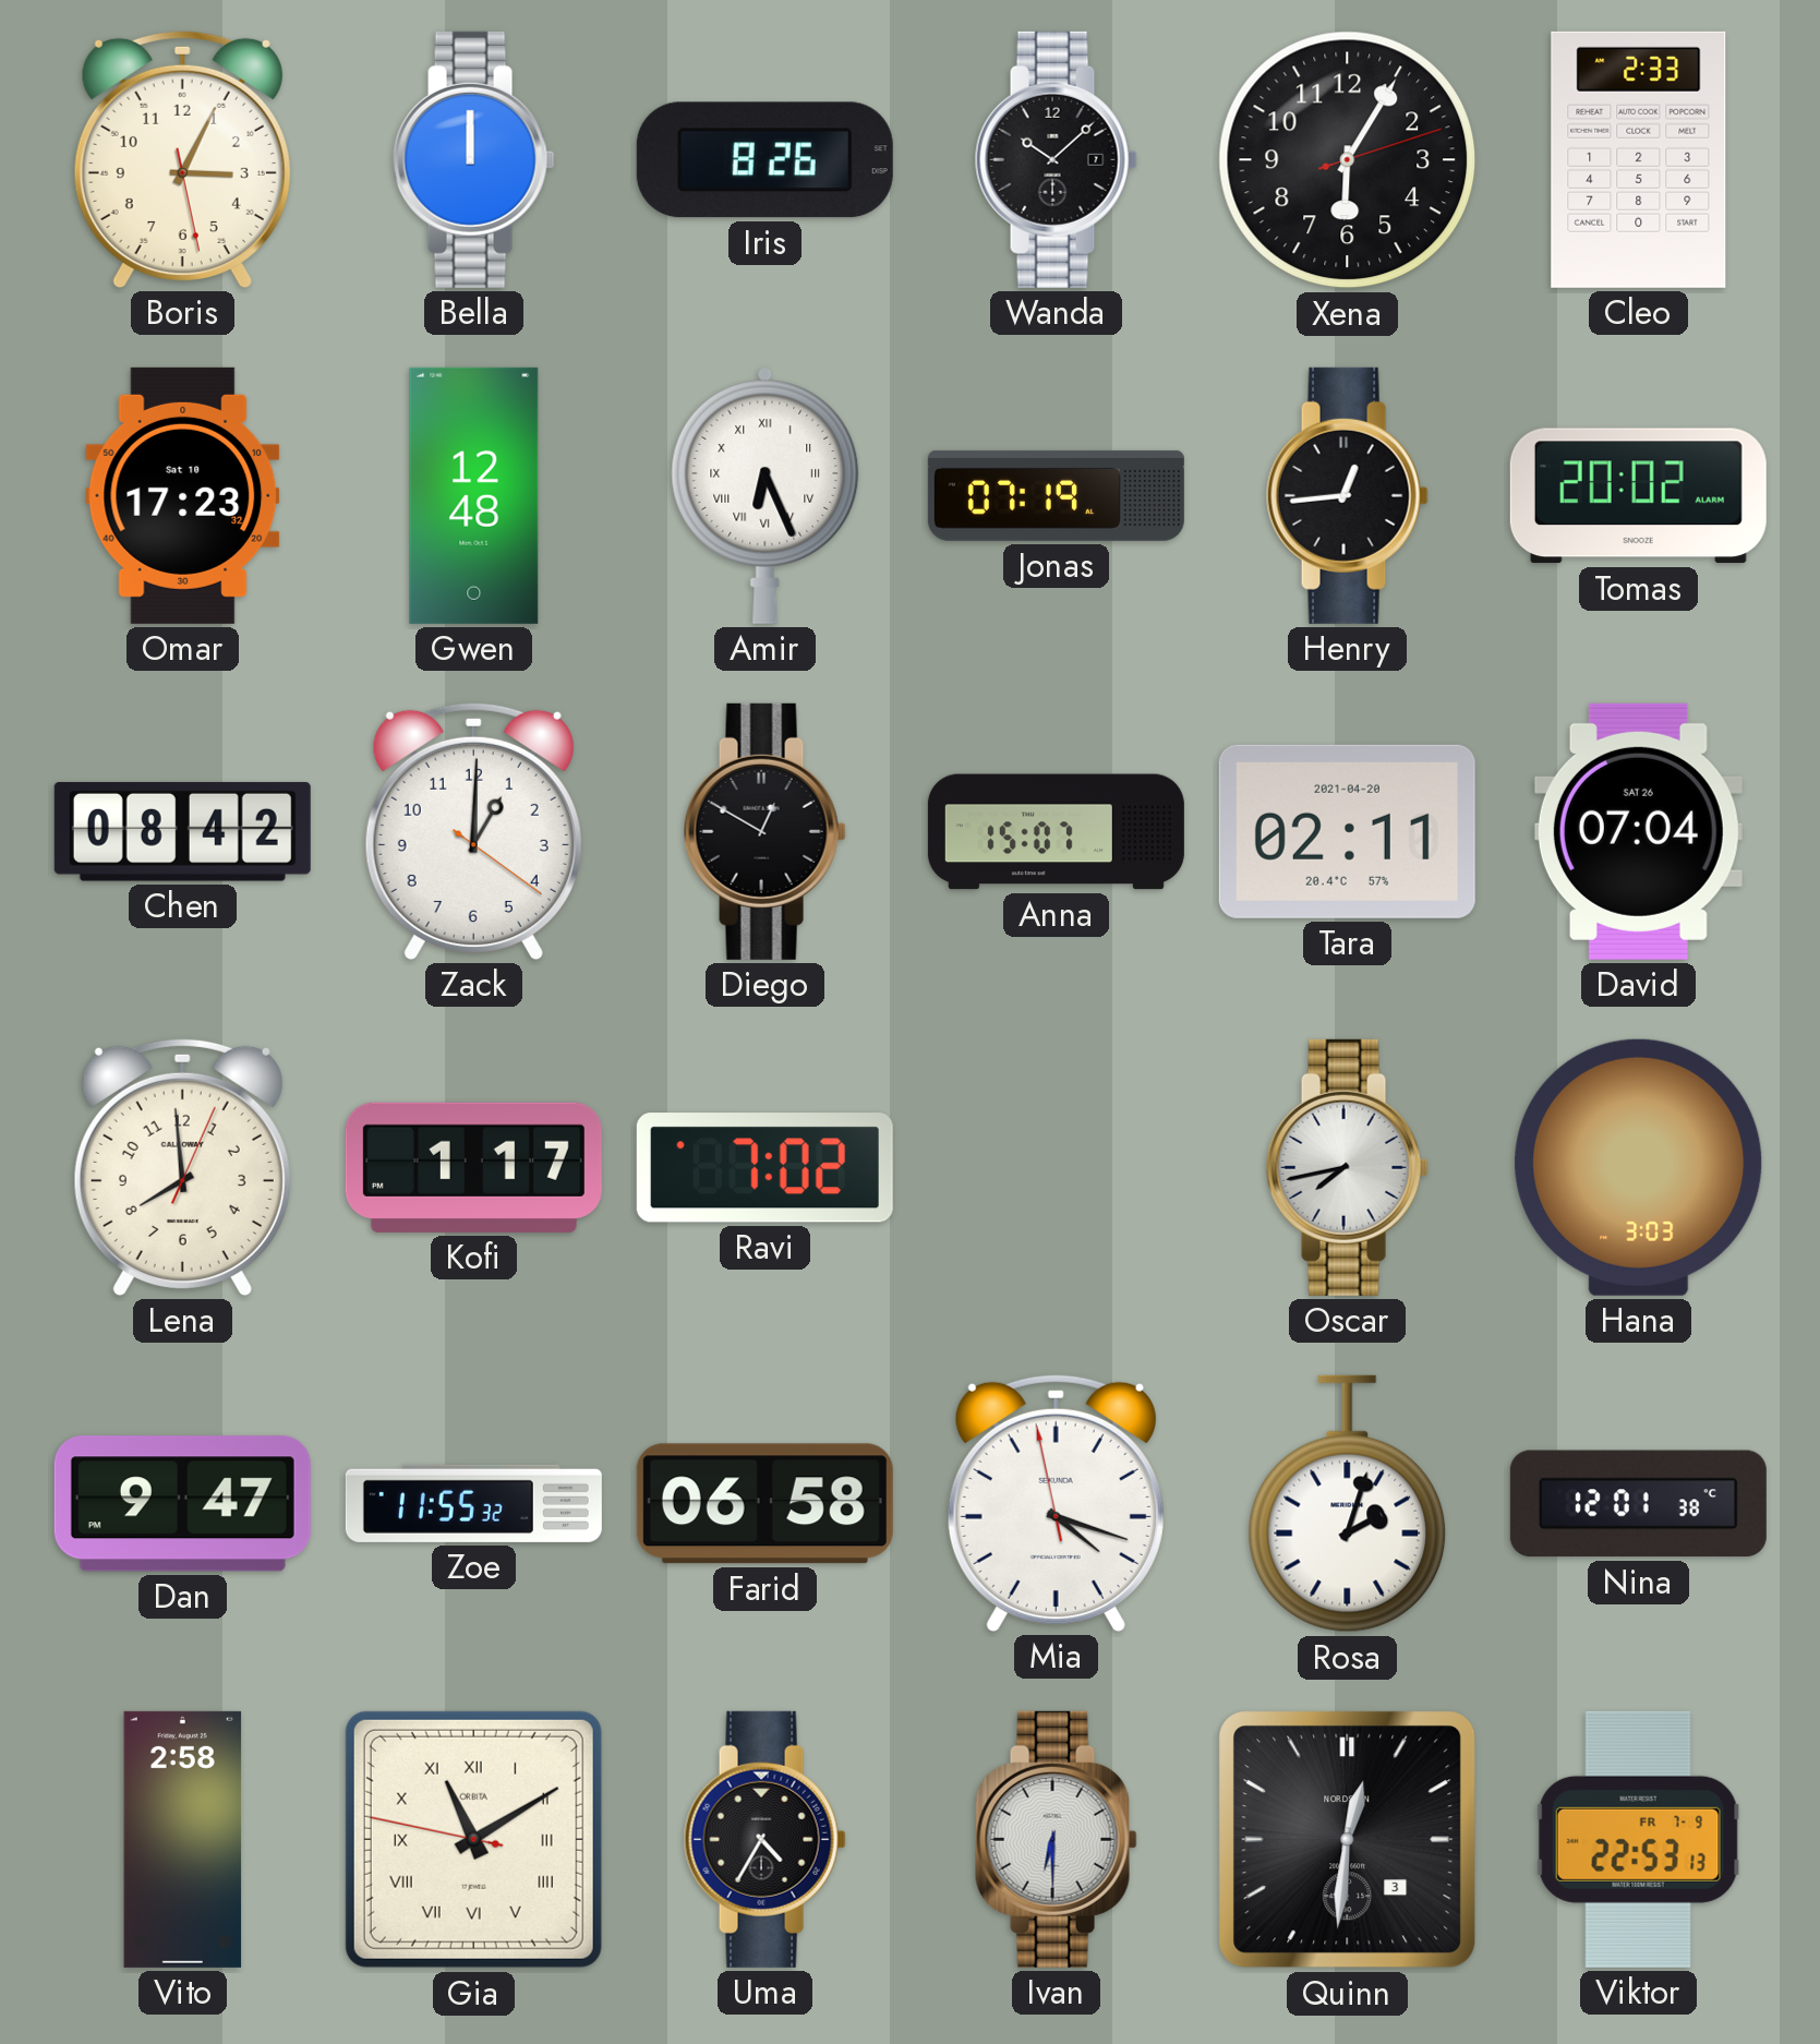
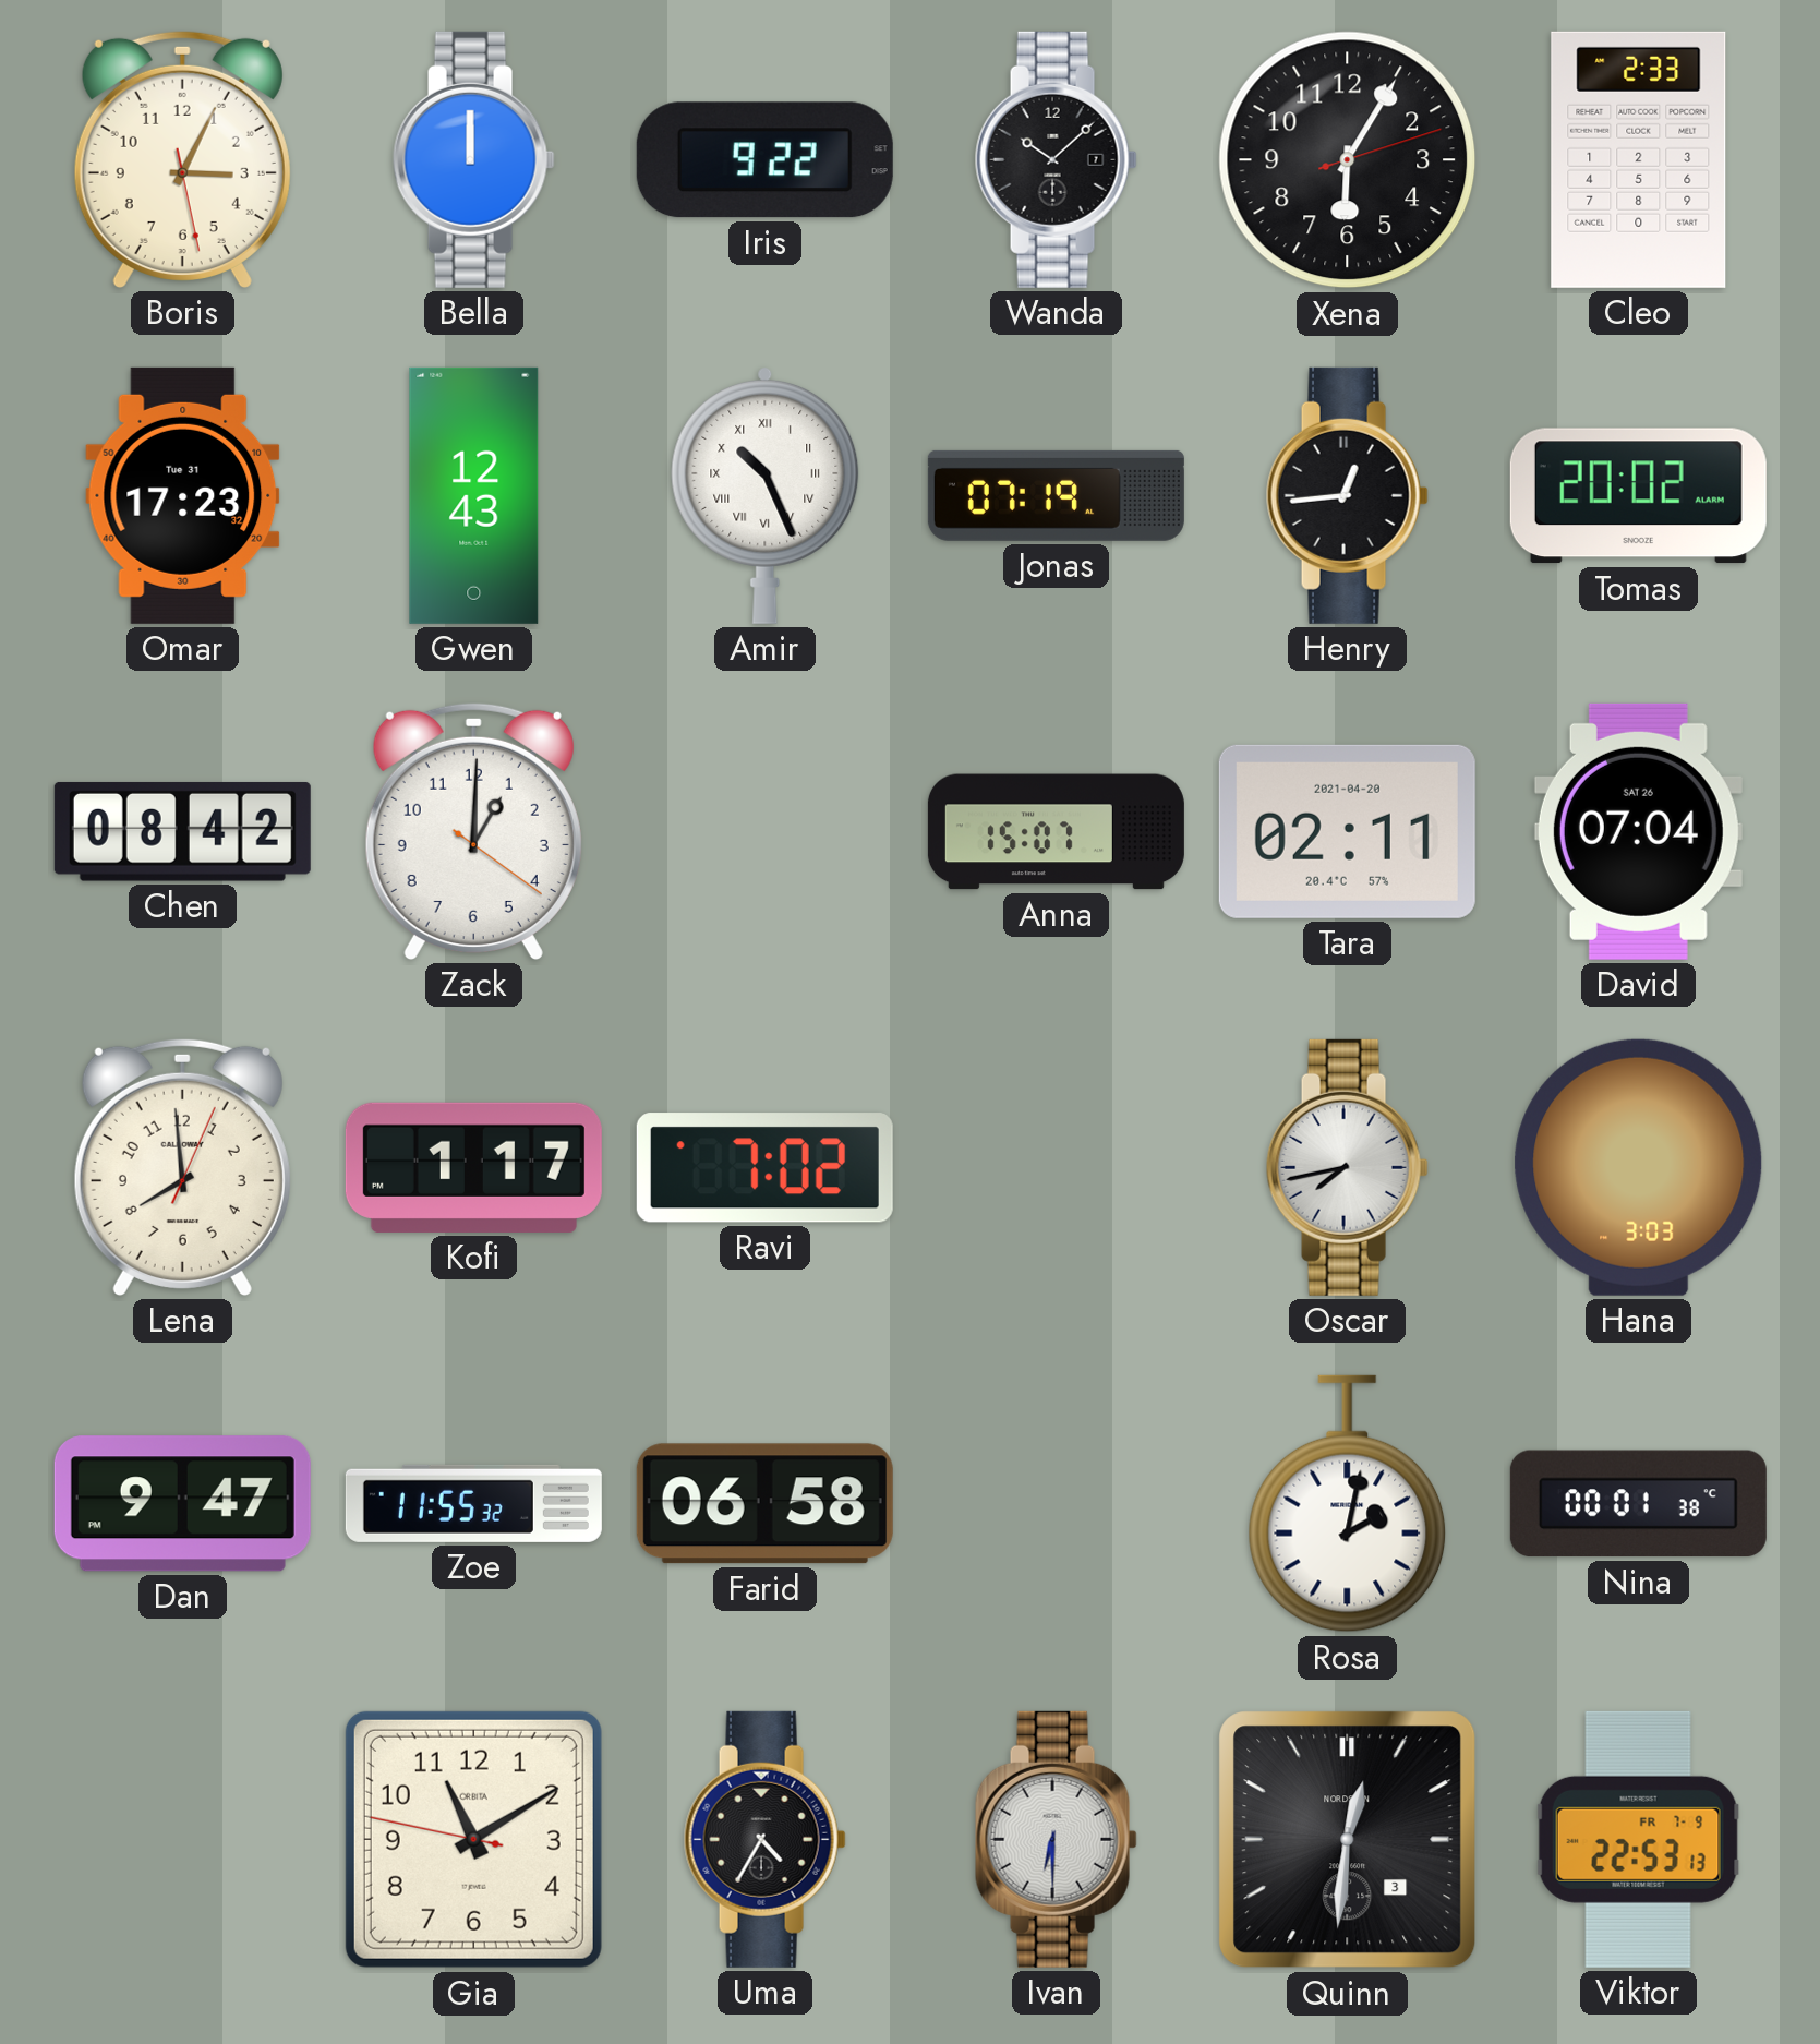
Iris: 8:26 -> 9:22 (764, 160)
Omar date: Sat 10 -> Tue 31 (183, 495)
Gwen: 12:48 -> 12:43 (474, 495)
Amir: 6:26 -> 10:26 (766, 496)
Diego: 12:50 -> none (764, 831)
Mia: 4:17 -> none (1056, 1503)
Rosa: 2:03 -> 2:02 (1348, 1504)
Nina: 12:01 -> 00:01 (1638, 1504)
Vito: 2:58 -> none (183, 1839)
Gia numerals: Roman -> Arabic (473, 1839)
